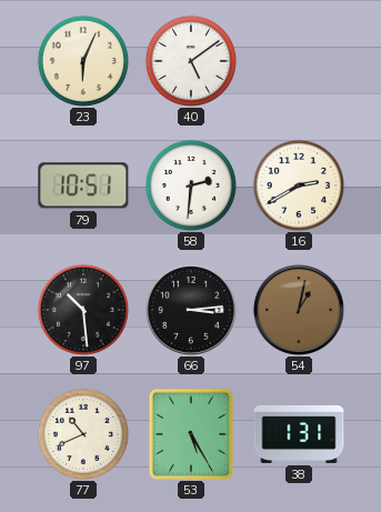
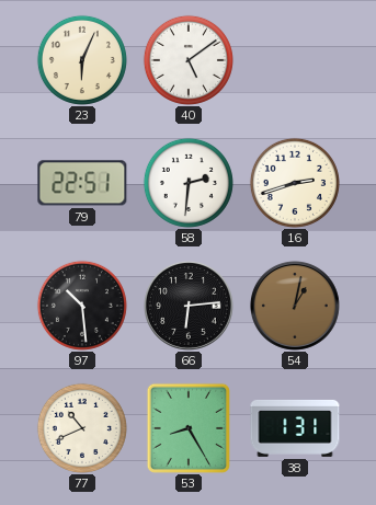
79: 10:51 -> 22:51 (82, 183)
16: 2:40 -> 2:42 (295, 183)
66: 3:14 -> 6:14 (189, 306)
53: 5:25 -> 8:25 (189, 427)
